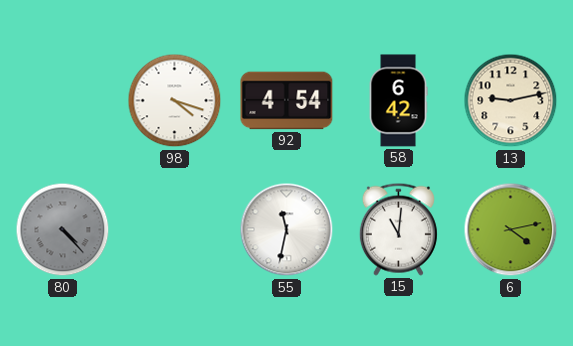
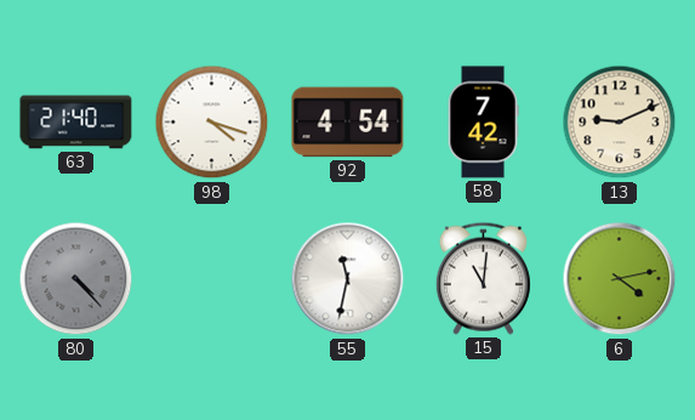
63: none -> 21:40 (76, 123)
58: 6:42 -> 7:42 (483, 123)
13: 9:13 -> 9:11 (620, 123)
